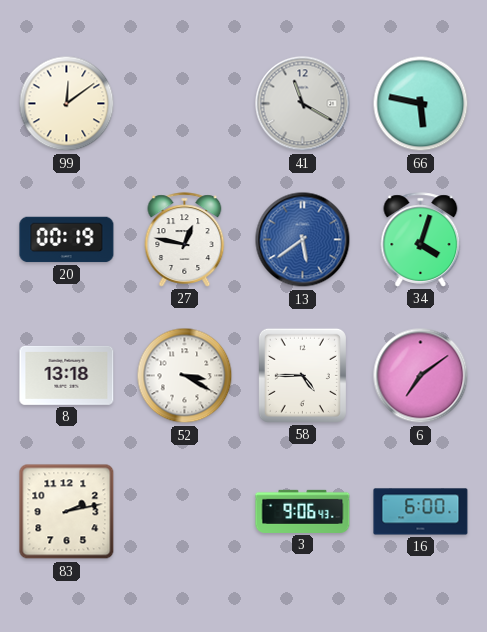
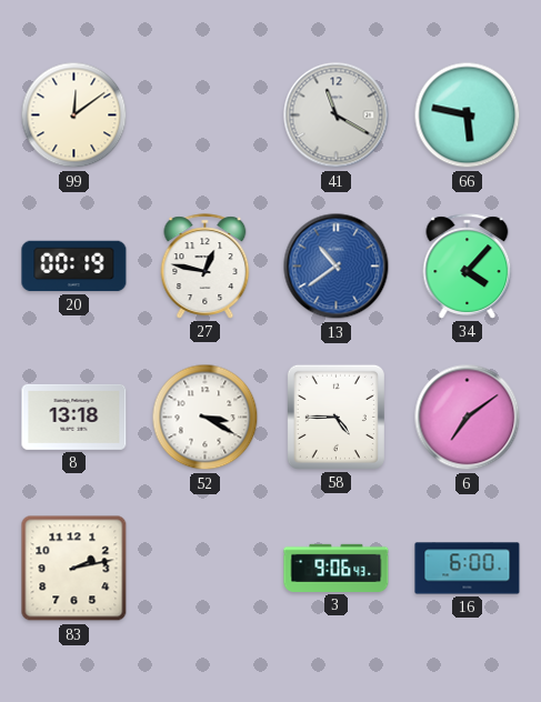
13: 5:39 -> 10:39 (337, 267)
34: 4:03 -> 4:07 (468, 267)
